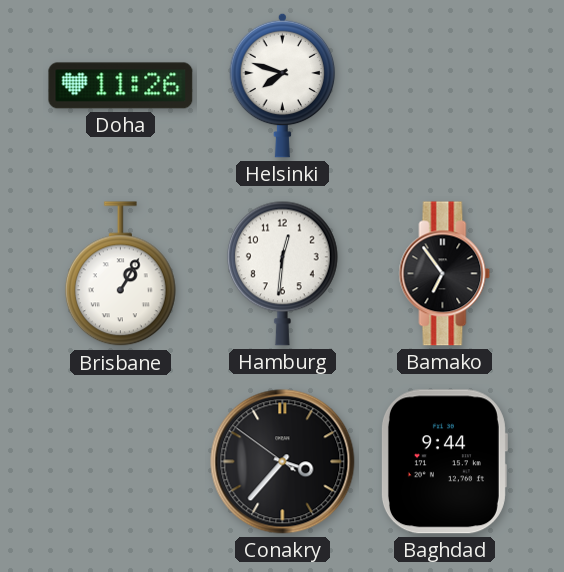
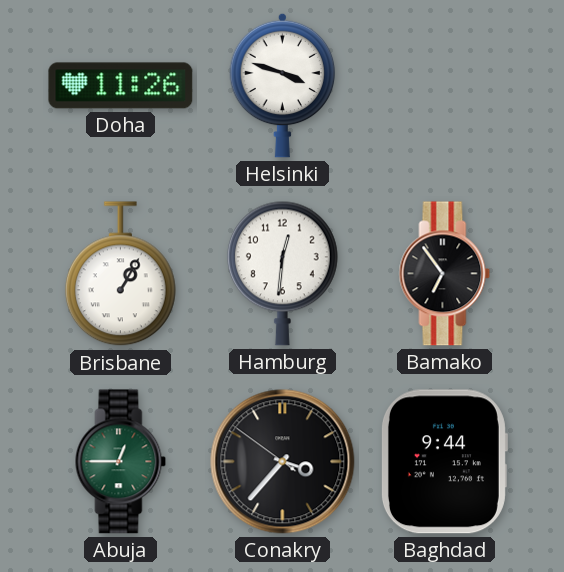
Helsinki: 7:48 -> 3:48 (283, 85)
Abuja: none -> 12:45 (121, 462)
